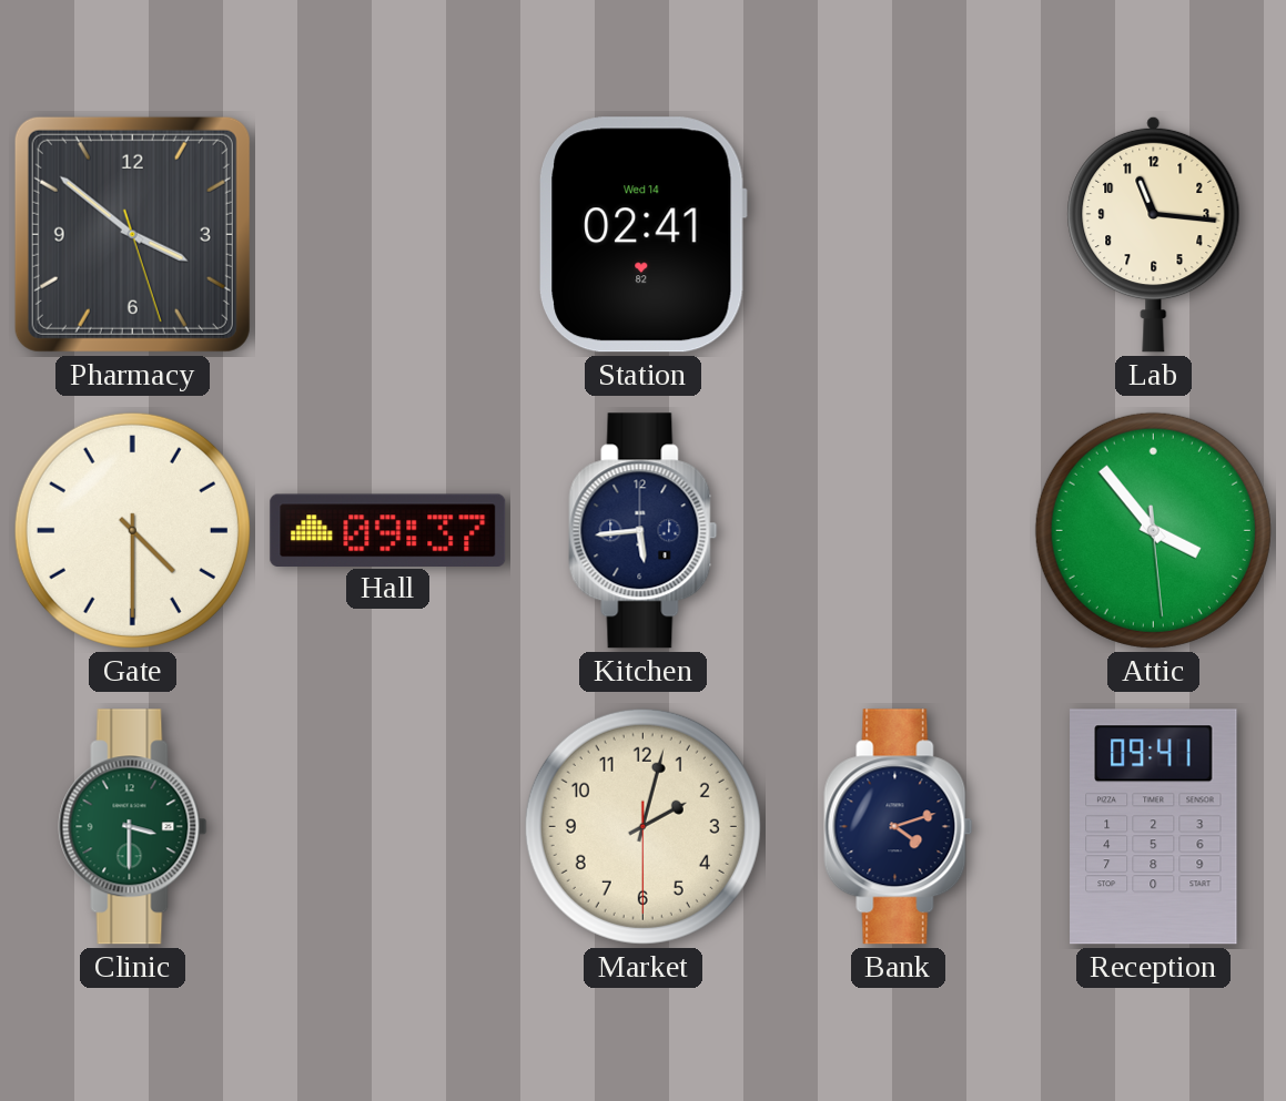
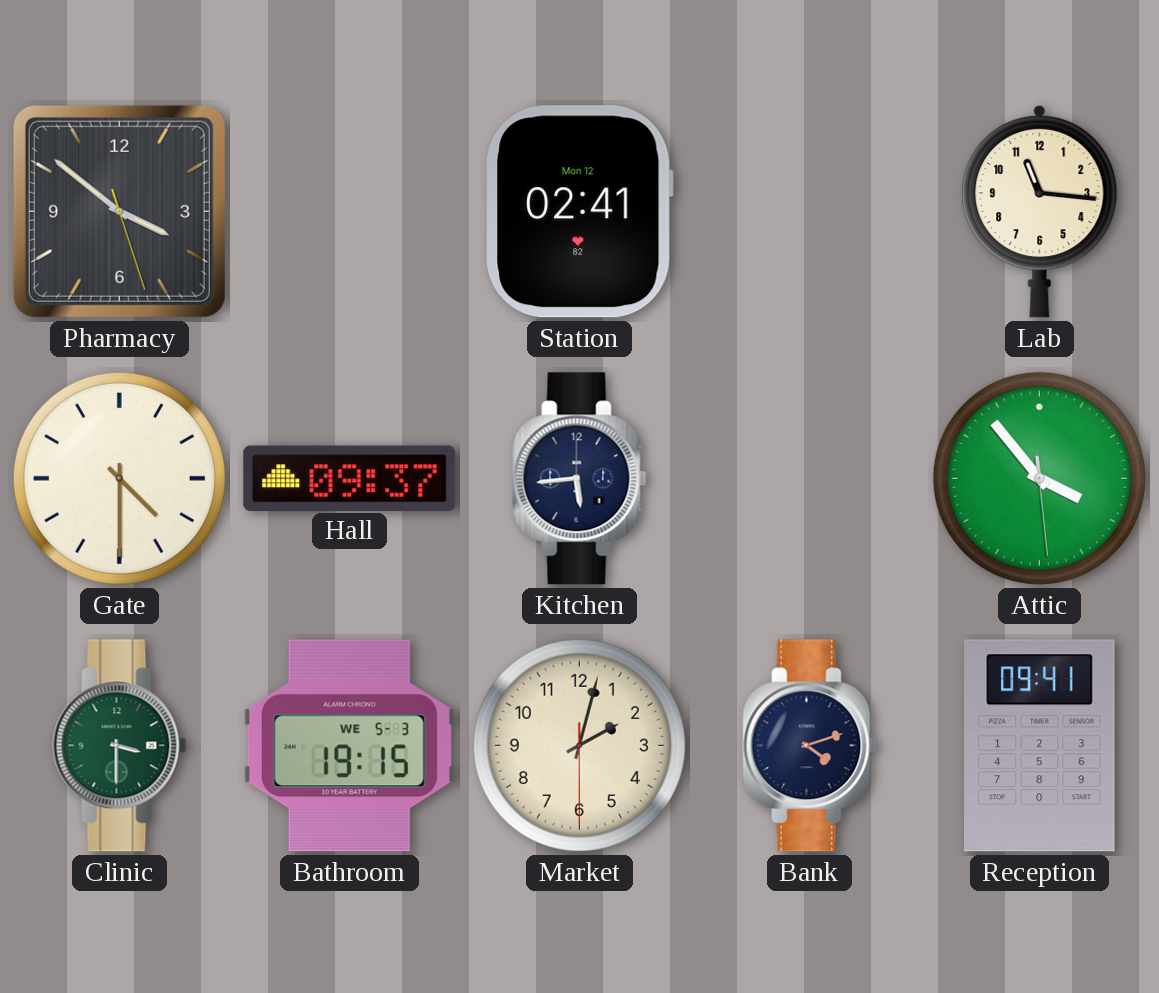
Station date: Wed 14 -> Mon 12 (579, 212)
Bathroom: none -> 19:15 (349, 746)
